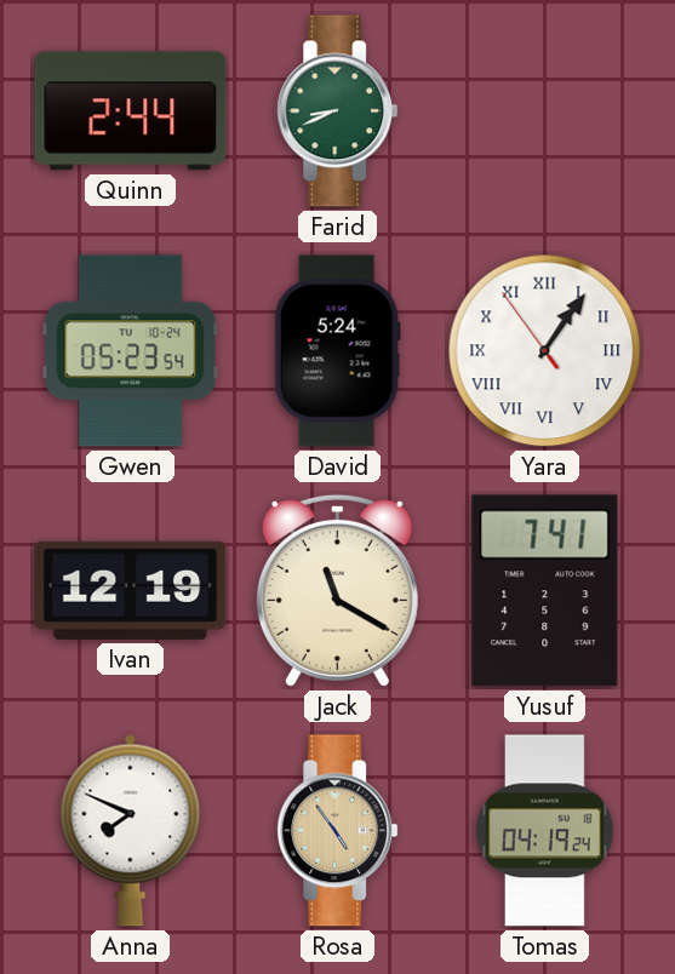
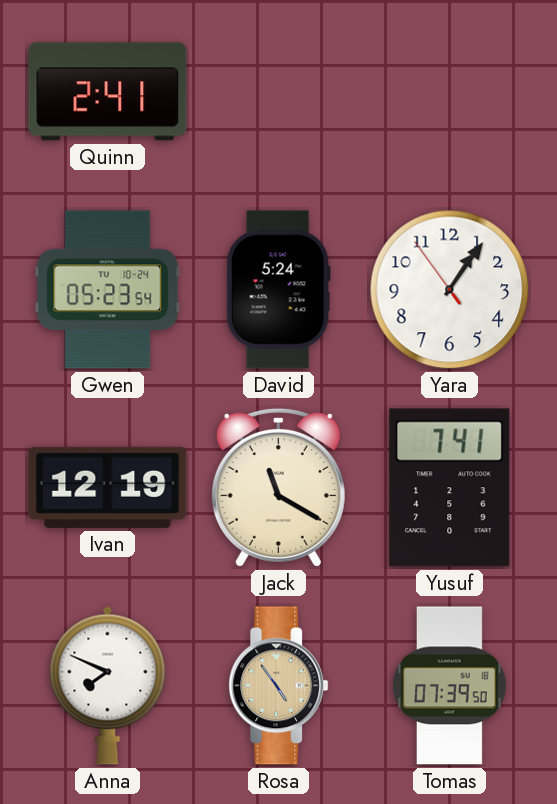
Quinn: 2:44 -> 2:41 (108, 92)
Farid: 8:41 -> none (338, 111)
Yara numerals: Roman -> Arabic (450, 290)
Tomas: 04:19 -> 07:39 (450, 686)
